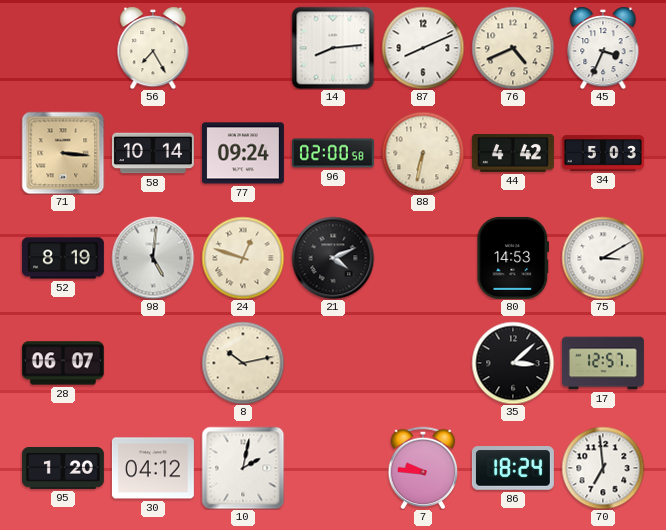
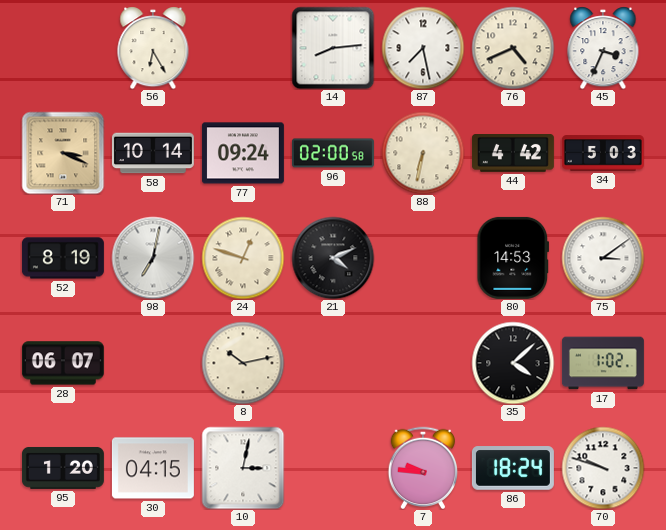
56: 7:25 -> 6:25 (153, 48)
87: 8:11 -> 7:28 (423, 48)
71: 3:16 -> 3:19 (63, 153)
98: 5:01 -> 7:02 (153, 258)
75: 3:10 -> 3:09 (603, 258)
35: 3:08 -> 4:08 (513, 363)
17: 12:57 -> 1:02 (603, 363)
30: 04:12 -> 04:15 (153, 468)
10: 2:02 -> 3:02 (243, 468)
70: 6:59 -> 9:48 (603, 468)
